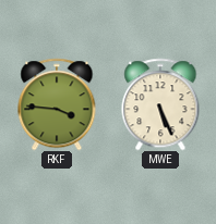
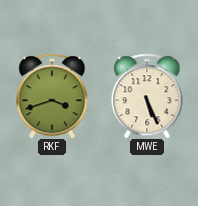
RKF: 3:46 -> 3:42 (52, 96)
